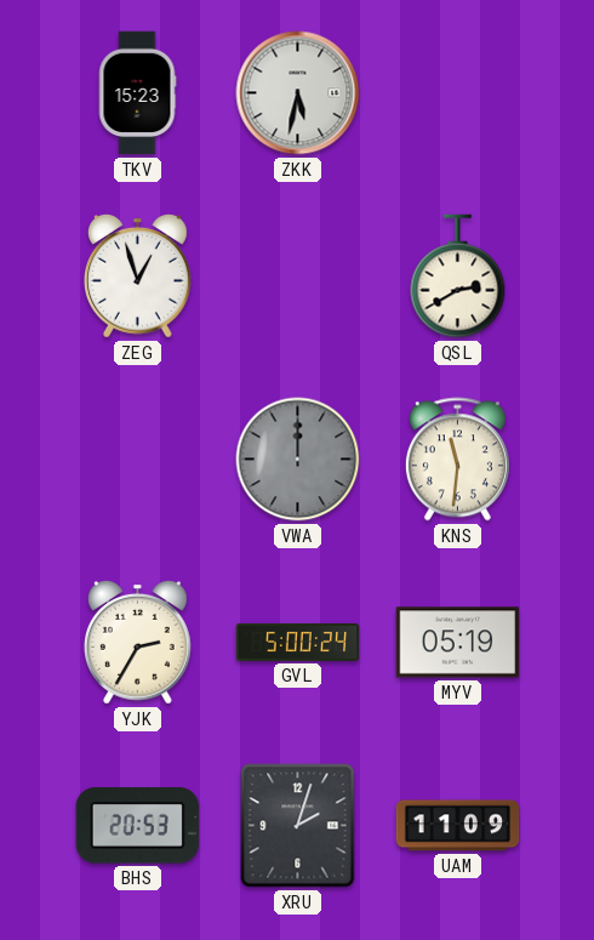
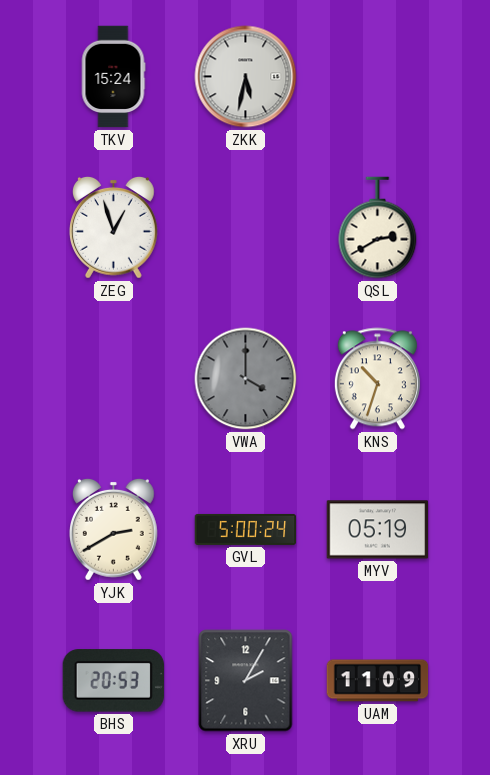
TKV: 15:23 -> 15:24 (113, 77)
VWA: 12:00 -> 4:00 (246, 379)
KNS: 11:31 -> 10:33 (377, 379)
YJK: 2:35 -> 2:40 (114, 529)
XRU: 2:03 -> 2:05 (246, 681)
